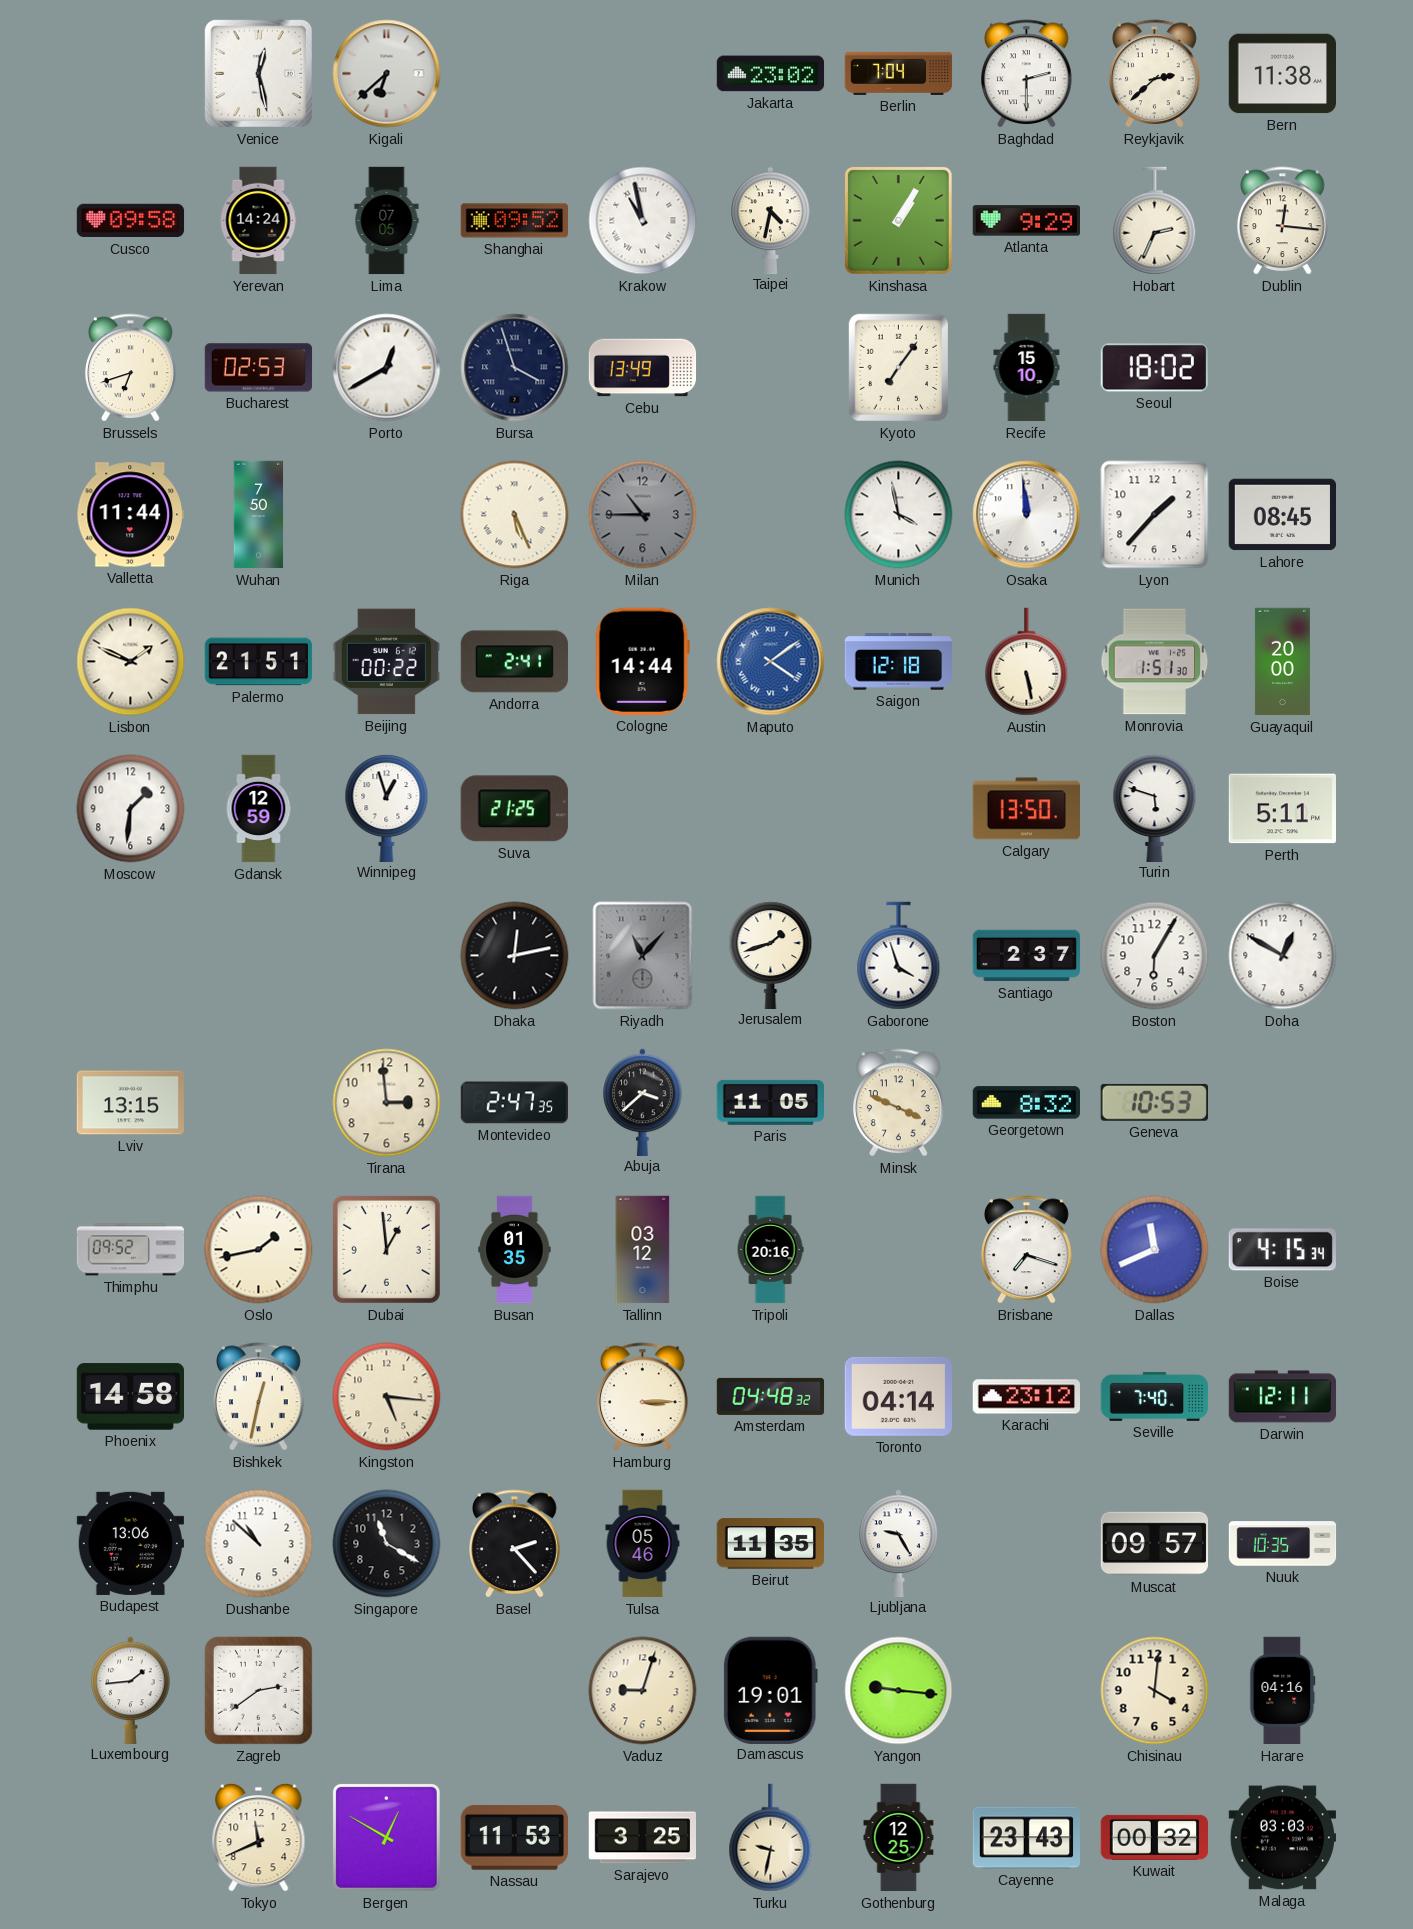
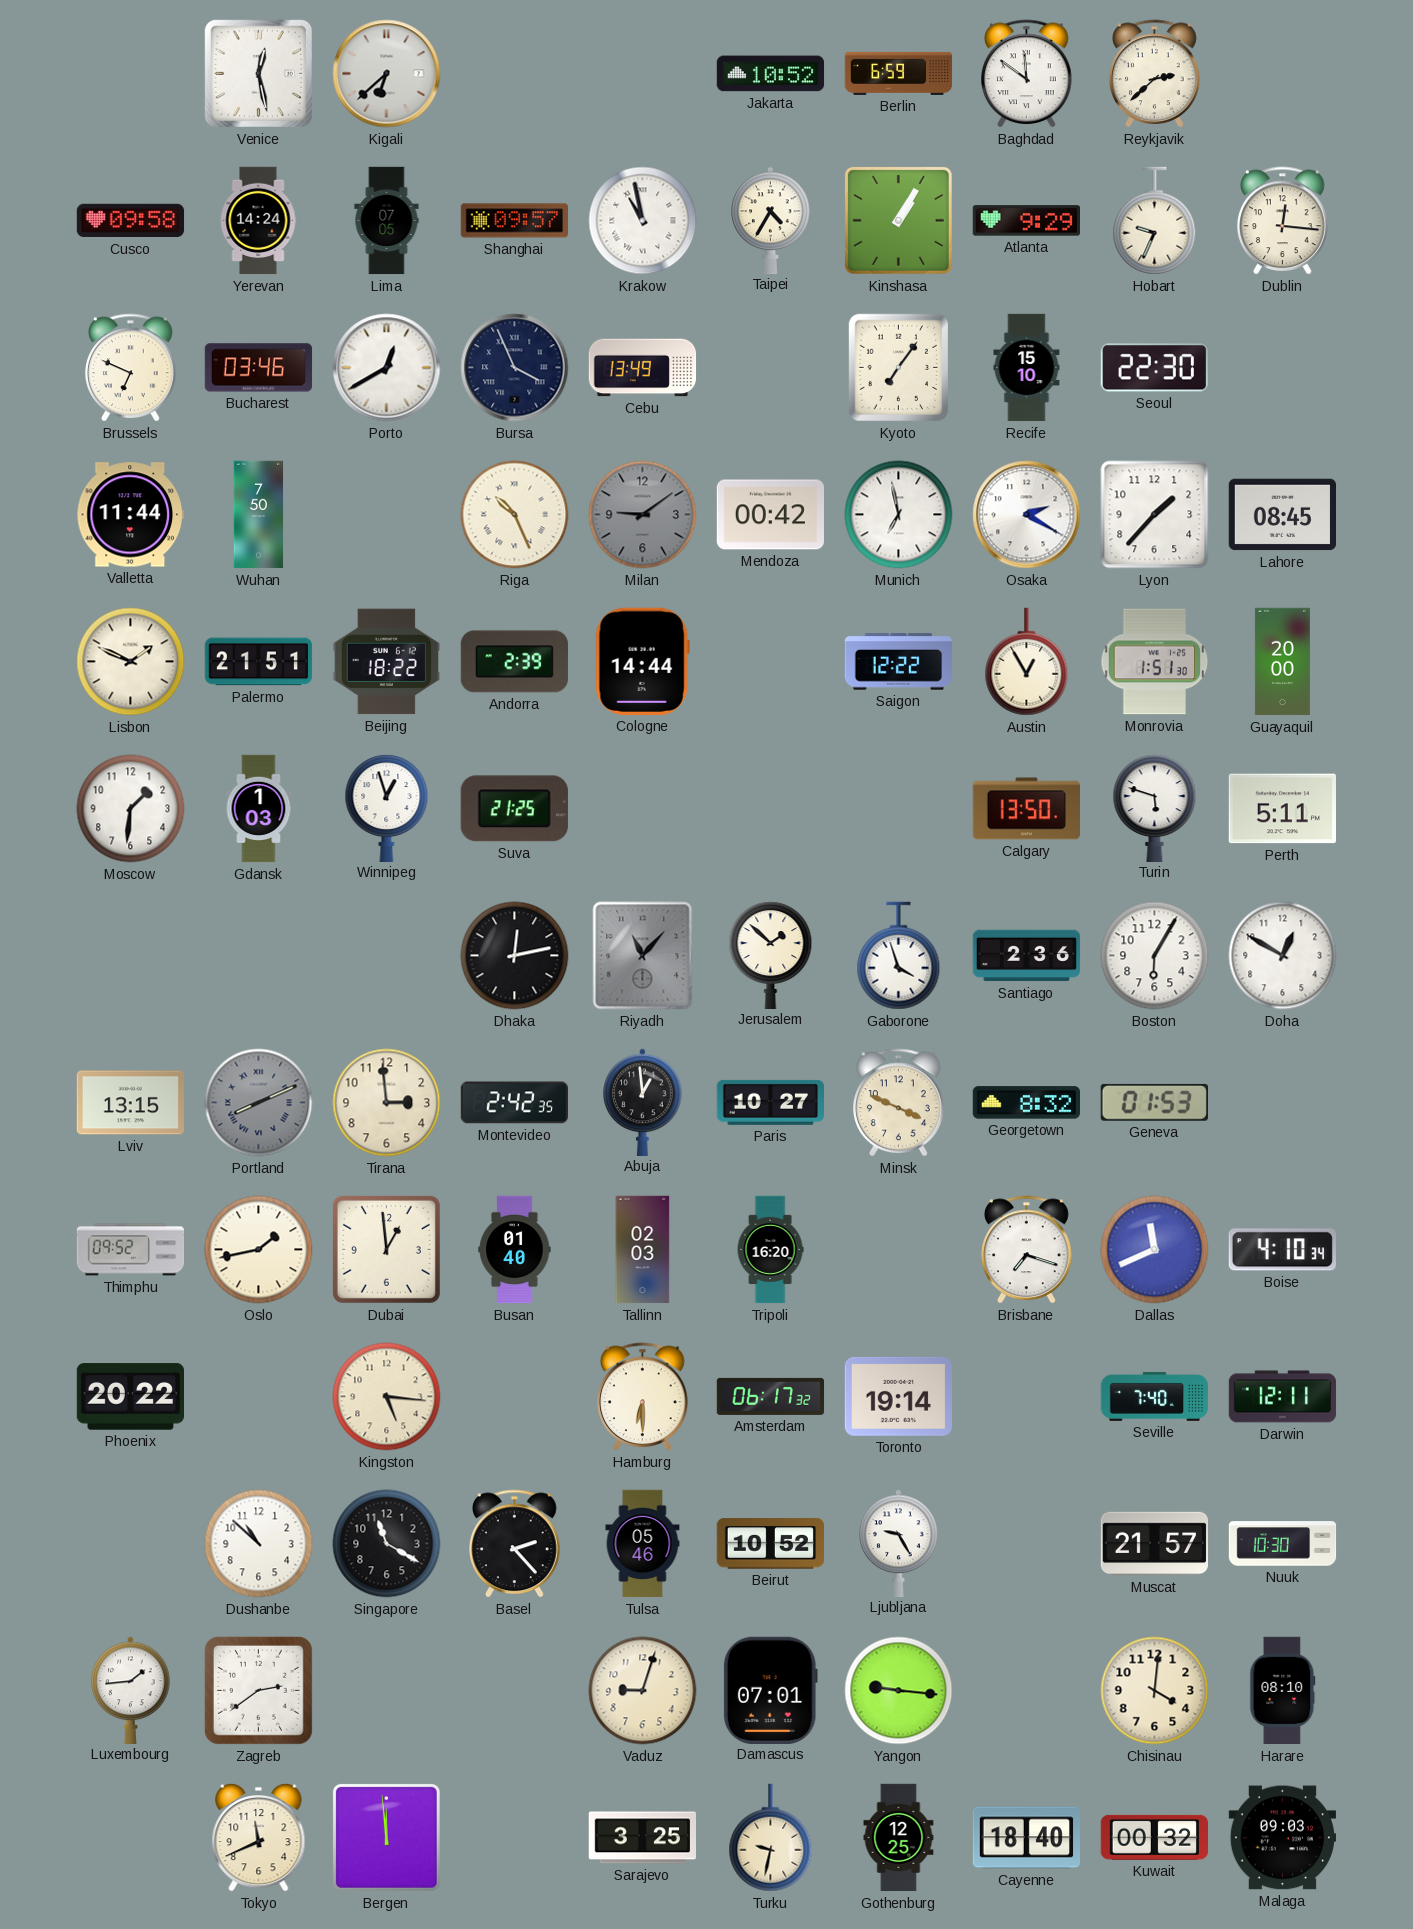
Jakarta: 23:02 -> 10:52 (771, 74)
Berlin: 7:04 -> 6:59 (899, 73)
Baghdad: 2:30 -> 11:51 (1027, 74)
Bern: 11:38 -> none (1282, 74)
Shanghai: 09:52 -> 09:57 (514, 221)
Taipei: 4:32 -> 4:35 (771, 220)
Hobart: 2:34 -> 9:34 (1155, 221)
Brussels: 6:42 -> 6:49 (131, 368)
Bucharest: 02:53 -> 03:46 (259, 368)
Bursa: 3:57 -> 3:56 (515, 368)
Seoul: 18:02 -> 22:30 (1154, 368)
Riga: 5:26 -> 10:26 (515, 515)
Milan: 10:45 -> 9:09 (643, 515)
Mendoza: none -> 00:42 (770, 515)
Munich: 3:58 -> 6:58 (899, 515)
Osaka: 11:59 -> 2:20 (1027, 515)
Beijing: 00:22 -> 18:22 (386, 662)
Andorra: 2:41 -> 2:39 (514, 662)
Maputo: 4:09 -> none (771, 662)
Saigon: 12:18 -> 12:22 (898, 662)
Austin: 5:28 -> 12:55 (1027, 662)
Gdansk: 12:59 -> 1:03 (259, 809)
Jerusalem: 1:42 -> 1:52 (771, 955)
Santiago: 2:37 -> 2:36 (1027, 956)
Portland: none -> 8:11 (259, 1103)
Montevideo: 2:47 -> 2:42 (514, 1103)
Abuja: 3:38 -> 12:59 (643, 1102)
Paris: 11:05 -> 10:27 (770, 1102)
Geneva: 10:53 -> 01:53 (1154, 1102)
Busan: 01:35 -> 01:40 (515, 1250)
Tallinn: 03:12 -> 02:03 (643, 1250)
Tripoli: 20:16 -> 16:20 (770, 1250)
Boise: 4:15 -> 4:10 (1282, 1250)
Phoenix: 14:58 -> 20:22 (130, 1397)
Bishkek: 12:32 -> none (259, 1397)
Hamburg: 3:15 -> 6:30 (643, 1397)
Amsterdam: 04:48 -> 06:17 (771, 1396)
Toronto: 04:14 -> 19:14 (898, 1396)
Karachi: 23:12 -> none (1026, 1397)
Budapest: 13:06 -> none (130, 1543)
Beirut: 11:35 -> 10:52 (770, 1544)
Muscat: 09:57 -> 21:57 (1155, 1544)
Nuuk: 10:35 -> 10:30 (1283, 1544)
Damascus: 19:01 -> 07:01 (770, 1690)
Harare: 04:16 -> 08:10 (1283, 1691)
Bergen: 12:50 -> 11:59 (386, 1837)
Nassau: 11:53 -> none (514, 1838)
Cayenne: 23:43 -> 18:40 (1026, 1838)
Malaga: 03:03 -> 09:03 (1282, 1838)
